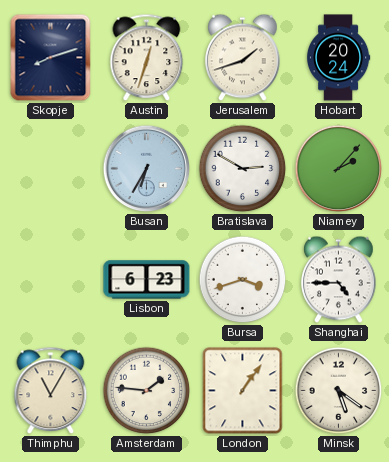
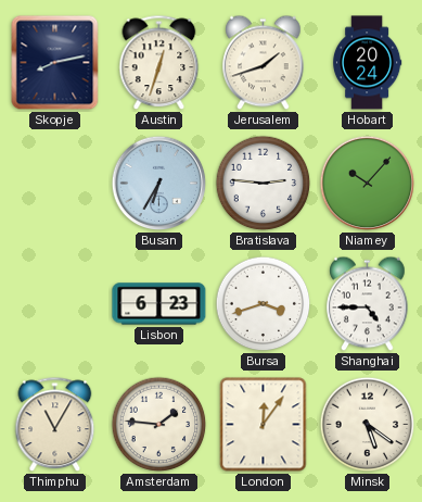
Skopje: 8:12 -> 8:13 (55, 63)
Bratislava: 2:50 -> 2:46 (264, 184)
Niamey: 2:07 -> 10:07 (368, 184)
London: 1:06 -> 12:06 (264, 425)
